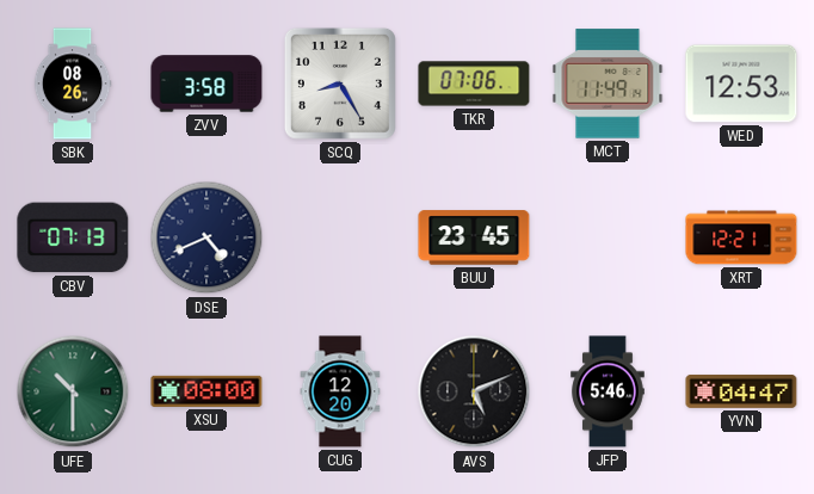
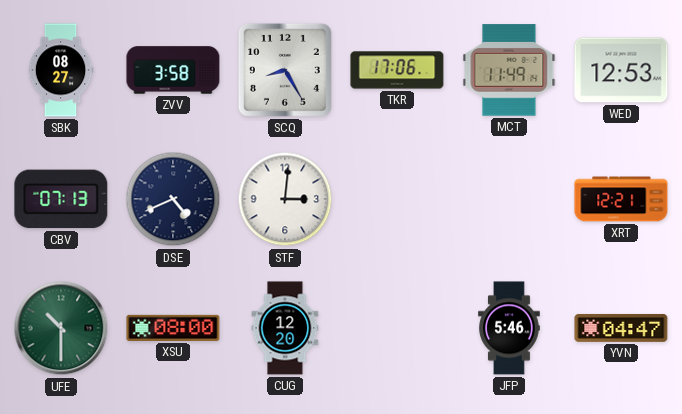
SBK: 08:26 -> 08:27 (61, 70)
TKR: 07:06 -> 17:06 (397, 70)
STF: none -> 3:01 (285, 199)
BUU: 23:45 -> none (474, 237)
AVS: 5:11 -> none (474, 391)
